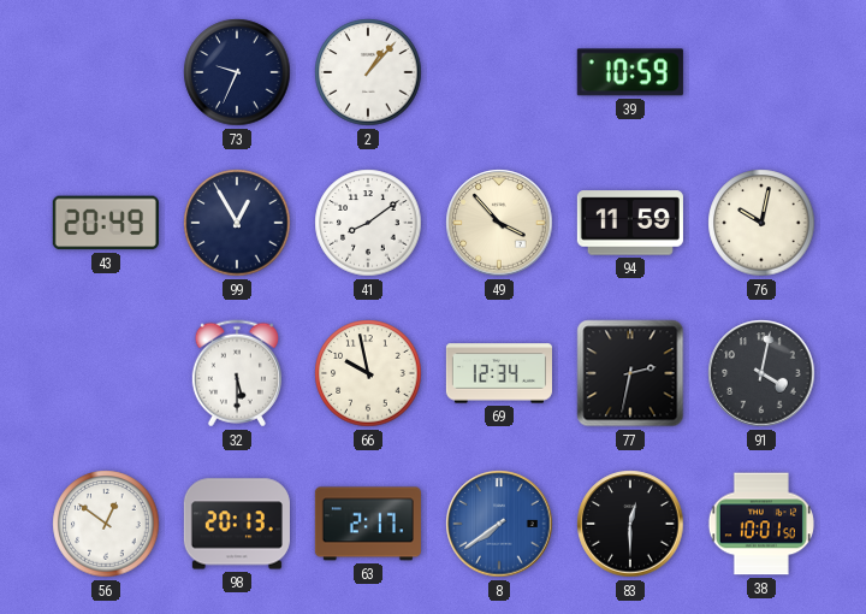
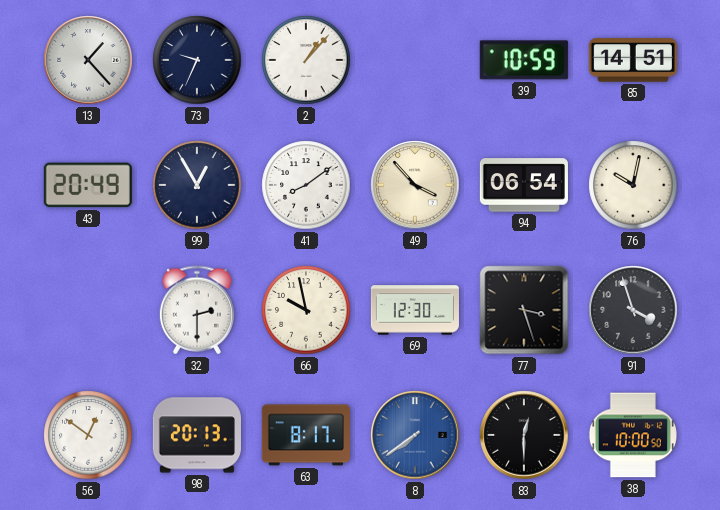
13: none -> 1:23 (88, 60)
85: none -> 14:51 (633, 60)
94: 11:59 -> 06:54 (524, 185)
32: 5:30 -> 2:30 (197, 310)
69: 12:34 -> 12:30 (415, 310)
77: 2:32 -> 3:27 (524, 310)
91: 4:02 -> 3:57 (633, 310)
63: 2:17 -> 8:17 (306, 435)
38: 10:01 -> 10:00 (633, 435)
